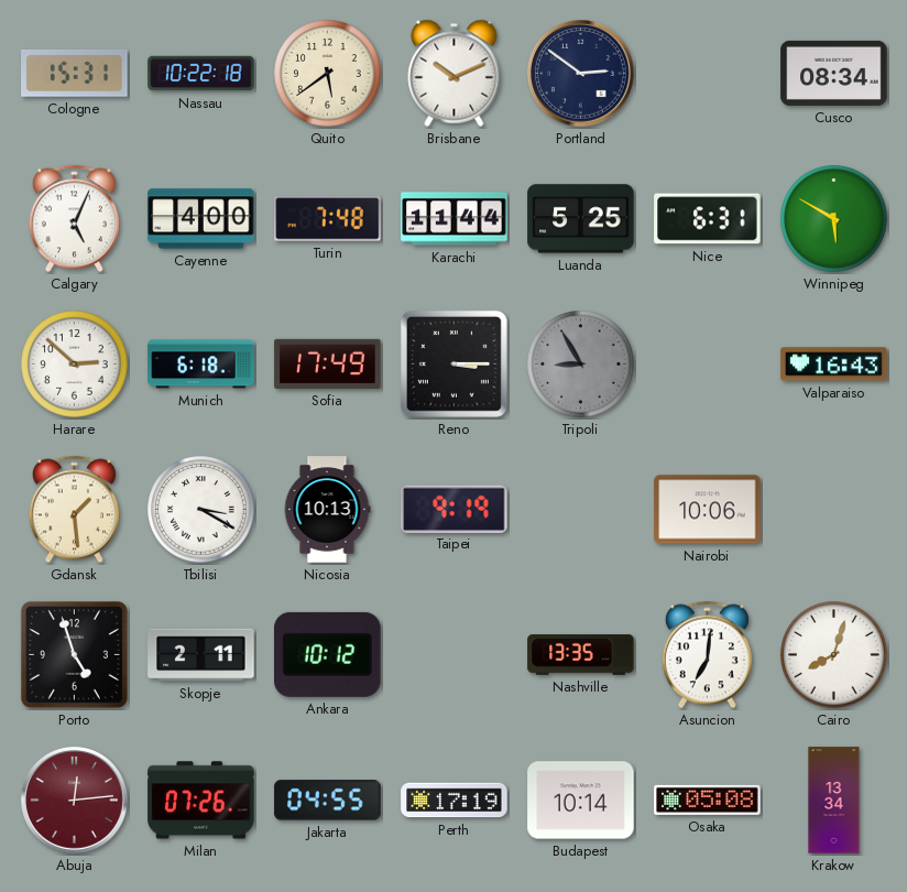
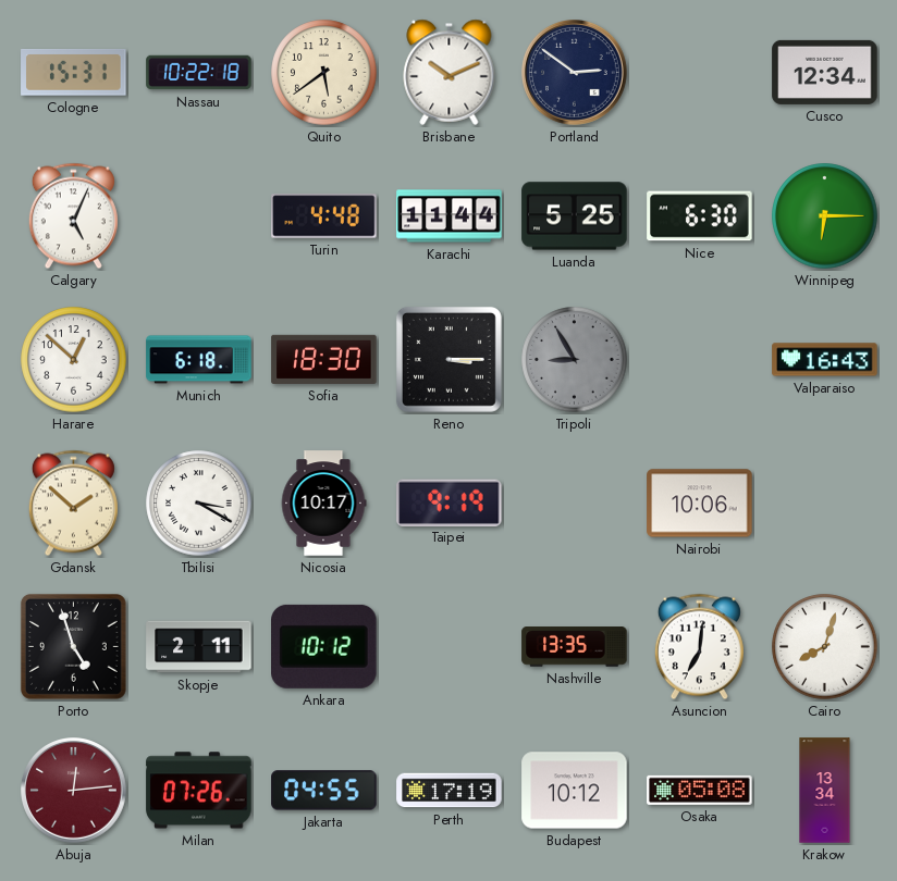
Cusco: 08:34 -> 12:34 (825, 72)
Cayenne: 4:00 -> none (201, 219)
Turin: 7:48 -> 4:48 (324, 216)
Nice: 6:31 -> 6:30 (700, 216)
Winnipeg: 5:50 -> 6:15 (825, 216)
Harare: 2:52 -> 12:52 (74, 360)
Sofia: 17:49 -> 18:30 (324, 359)
Gdansk: 1:29 -> 1:52 (73, 504)
Nicosia: 10:13 -> 10:17 (323, 504)
Budapest: 10:14 -> 10:12 (575, 791)
